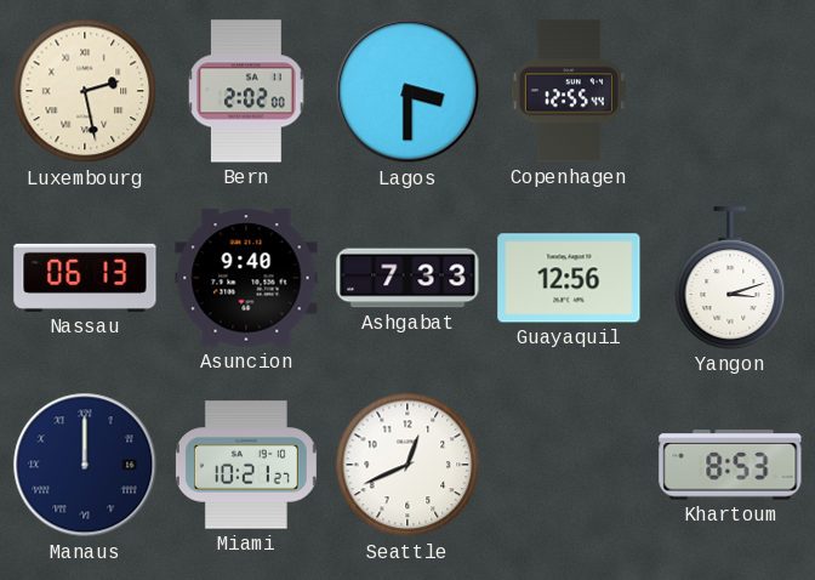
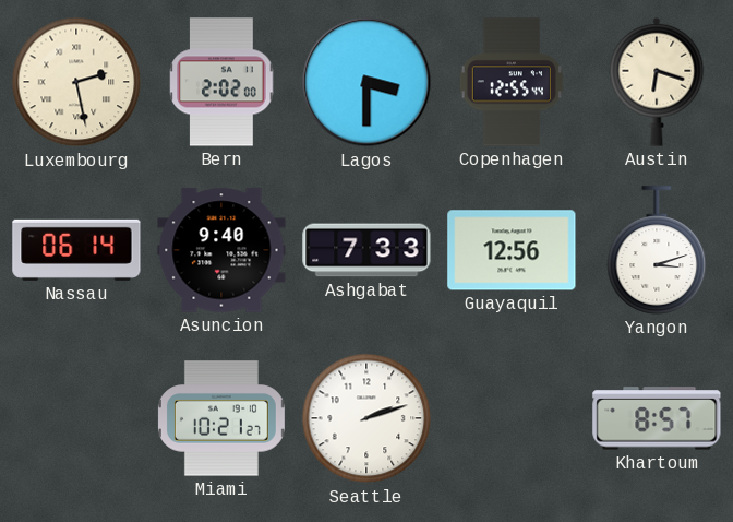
Austin: none -> 6:18 (657, 82)
Nassau: 06:13 -> 06:14 (76, 250)
Manaus: 12:00 -> none (85, 465)
Seattle: 12:41 -> 2:12 (366, 418)
Khartoum: 8:53 -> 8:57 (657, 418)
